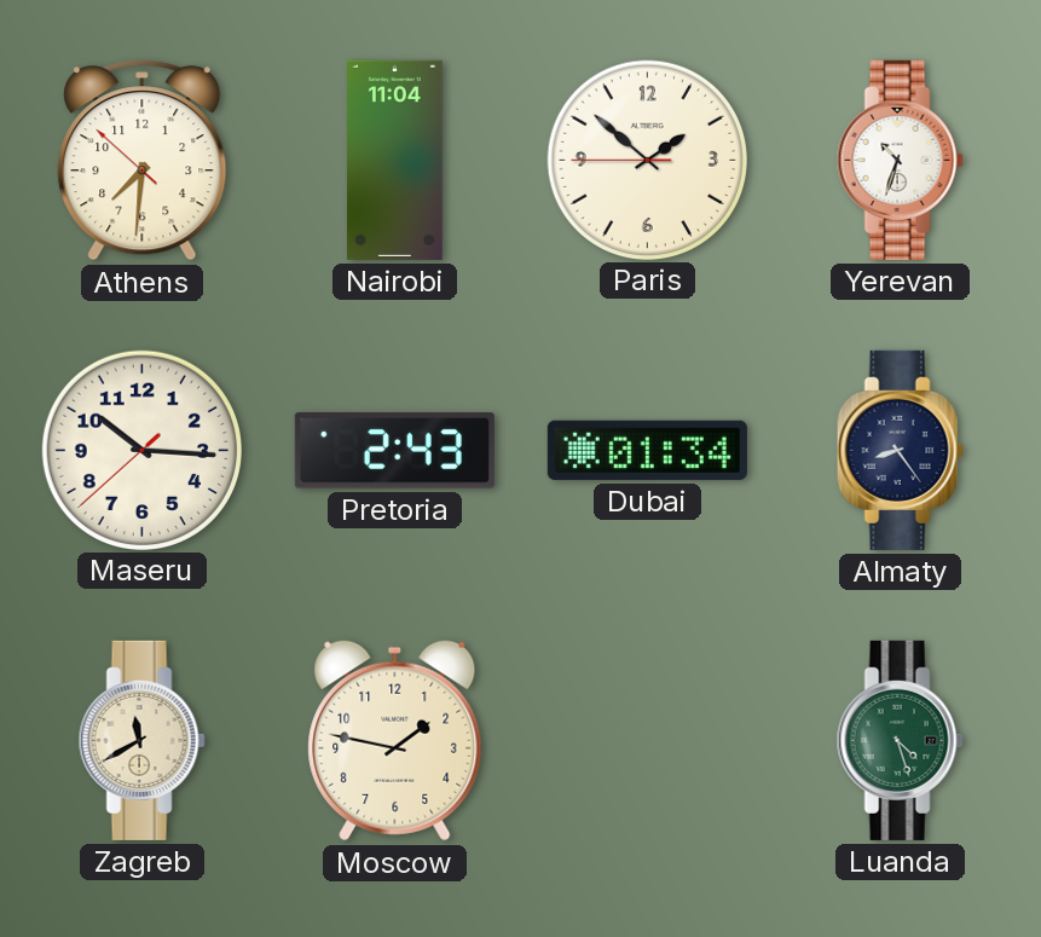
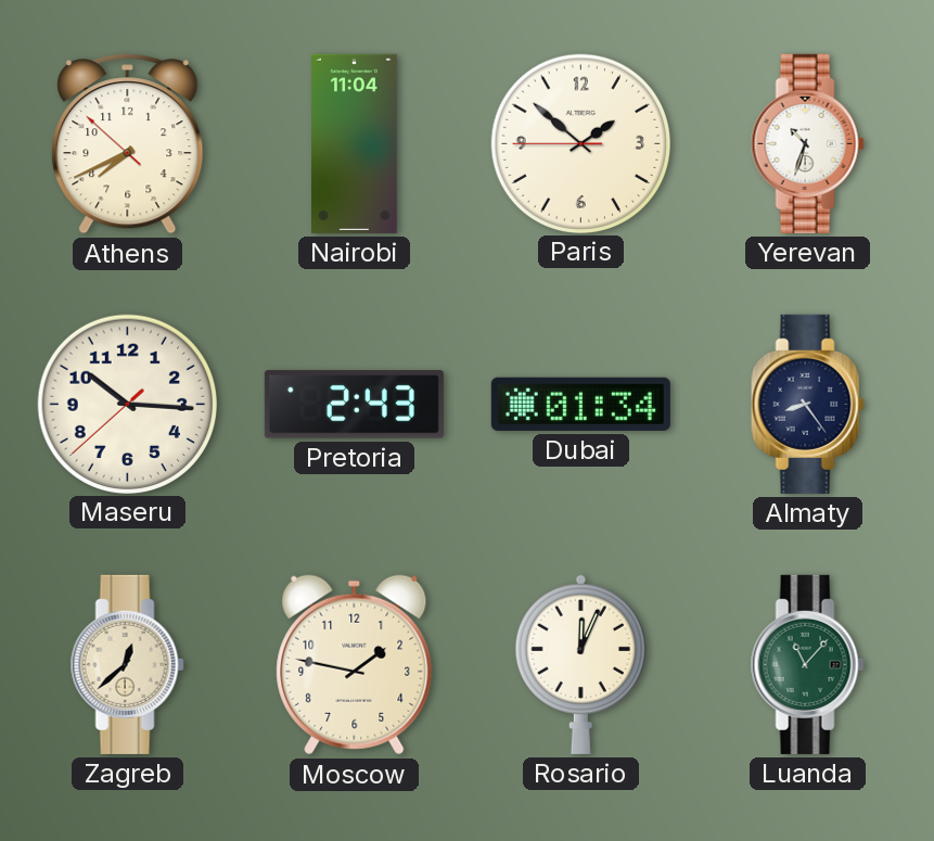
Athens: 7:30 -> 7:40 (128, 144)
Zagreb: 11:40 -> 12:38 (127, 664)
Rosario: none -> 12:04 (580, 664)
Luanda: 4:27 -> 11:07 (807, 664)
